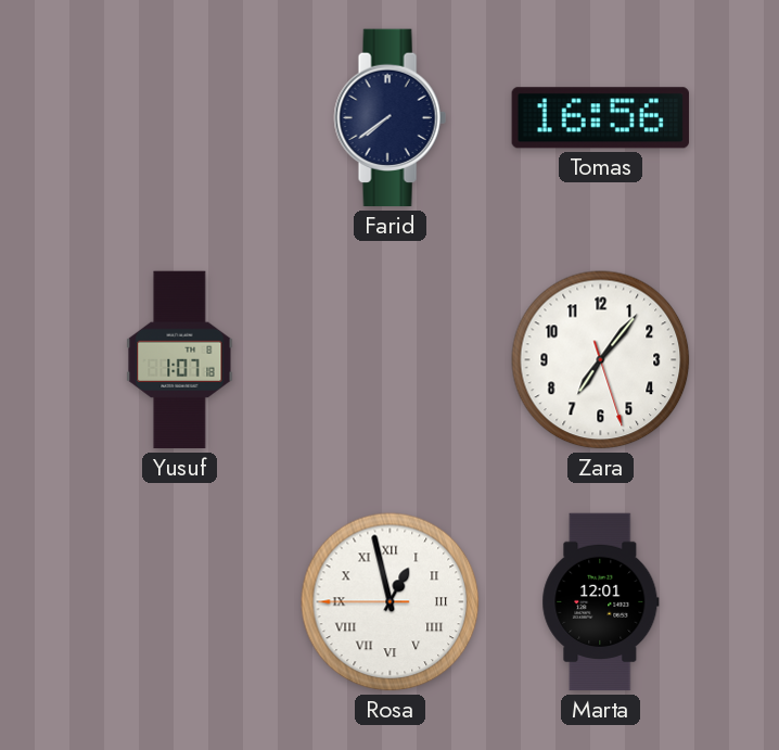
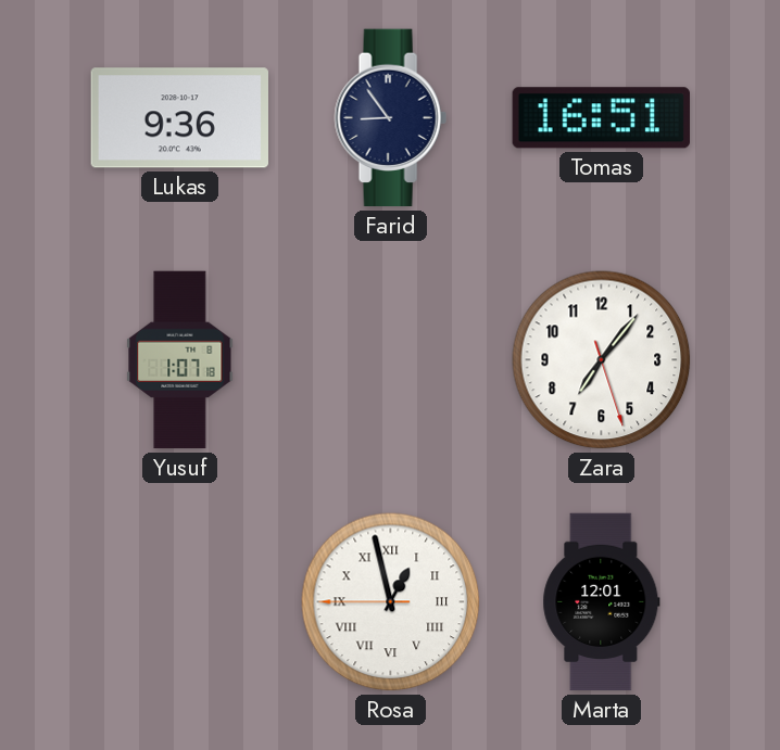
Lukas: none -> 9:36 (179, 118)
Farid: 7:39 -> 8:54 (390, 118)
Tomas: 16:56 -> 16:51 (601, 118)
